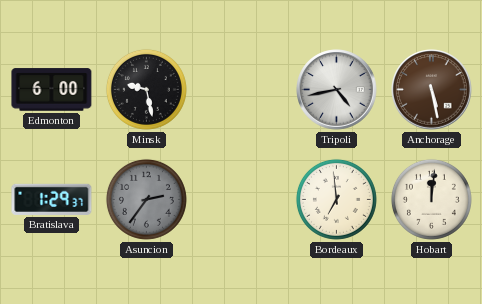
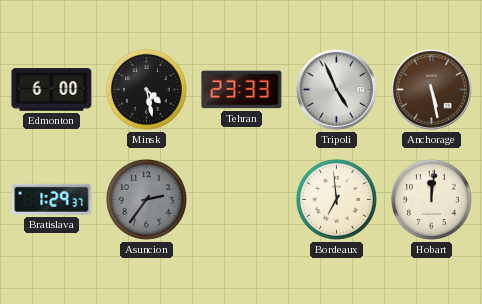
Minsk: 9:28 -> 4:28 (146, 89)
Tehran: none -> 23:33 (242, 90)
Tripoli: 4:43 -> 4:56 (337, 90)
